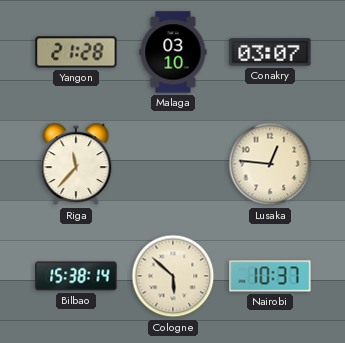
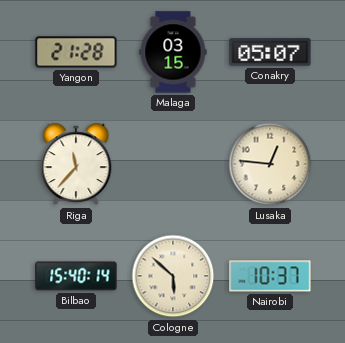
Malaga: 03:10 -> 03:15 (173, 52)
Conakry: 03:07 -> 05:07 (270, 52)
Bilbao: 15:38 -> 15:40 (76, 276)
